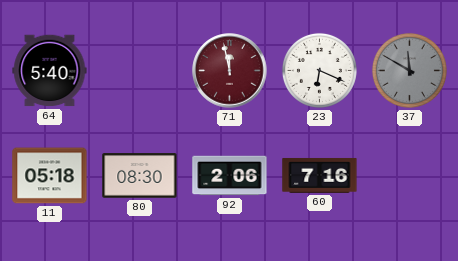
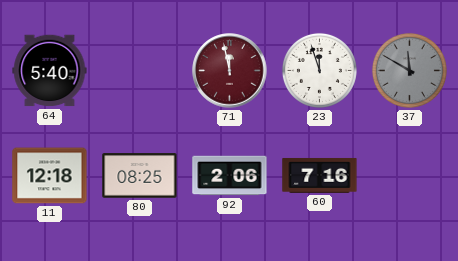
23: 6:19 -> 11:57 (319, 70)
11: 05:18 -> 12:18 (50, 176)
80: 08:30 -> 08:25 (140, 176)
